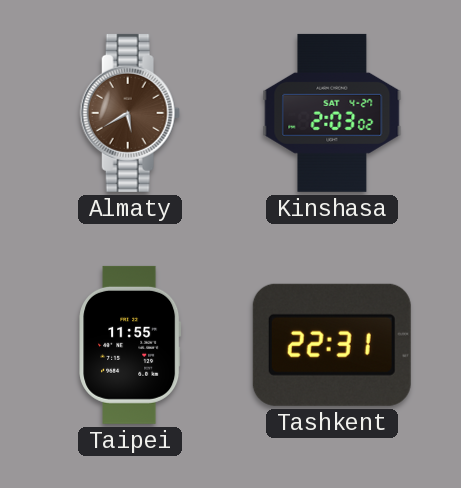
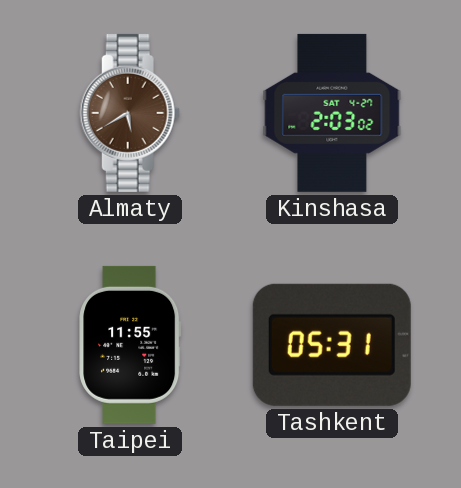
Tashkent: 22:31 -> 05:31 (332, 345)
